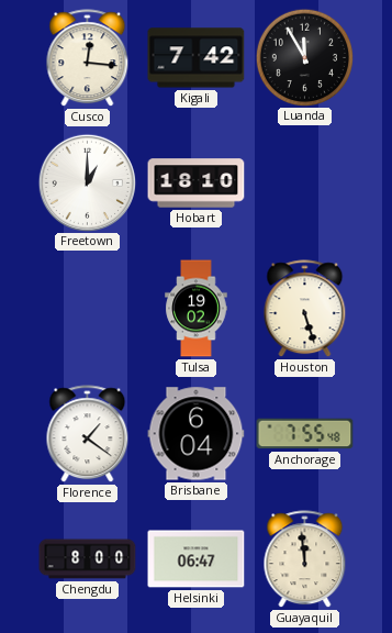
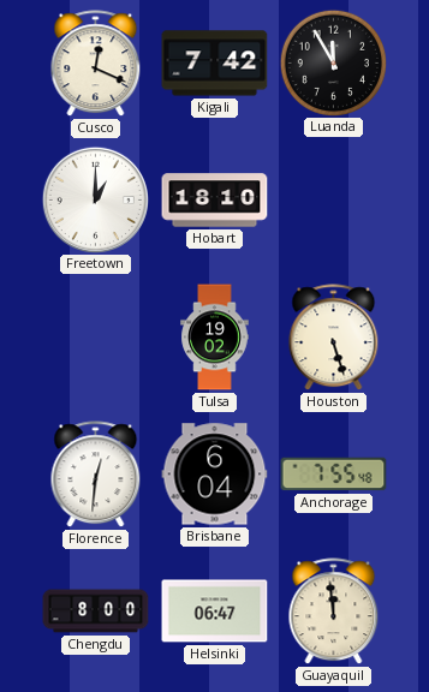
Cusco: 12:16 -> 12:19 (96, 64)
Florence: 1:21 -> 12:31 (96, 475)
